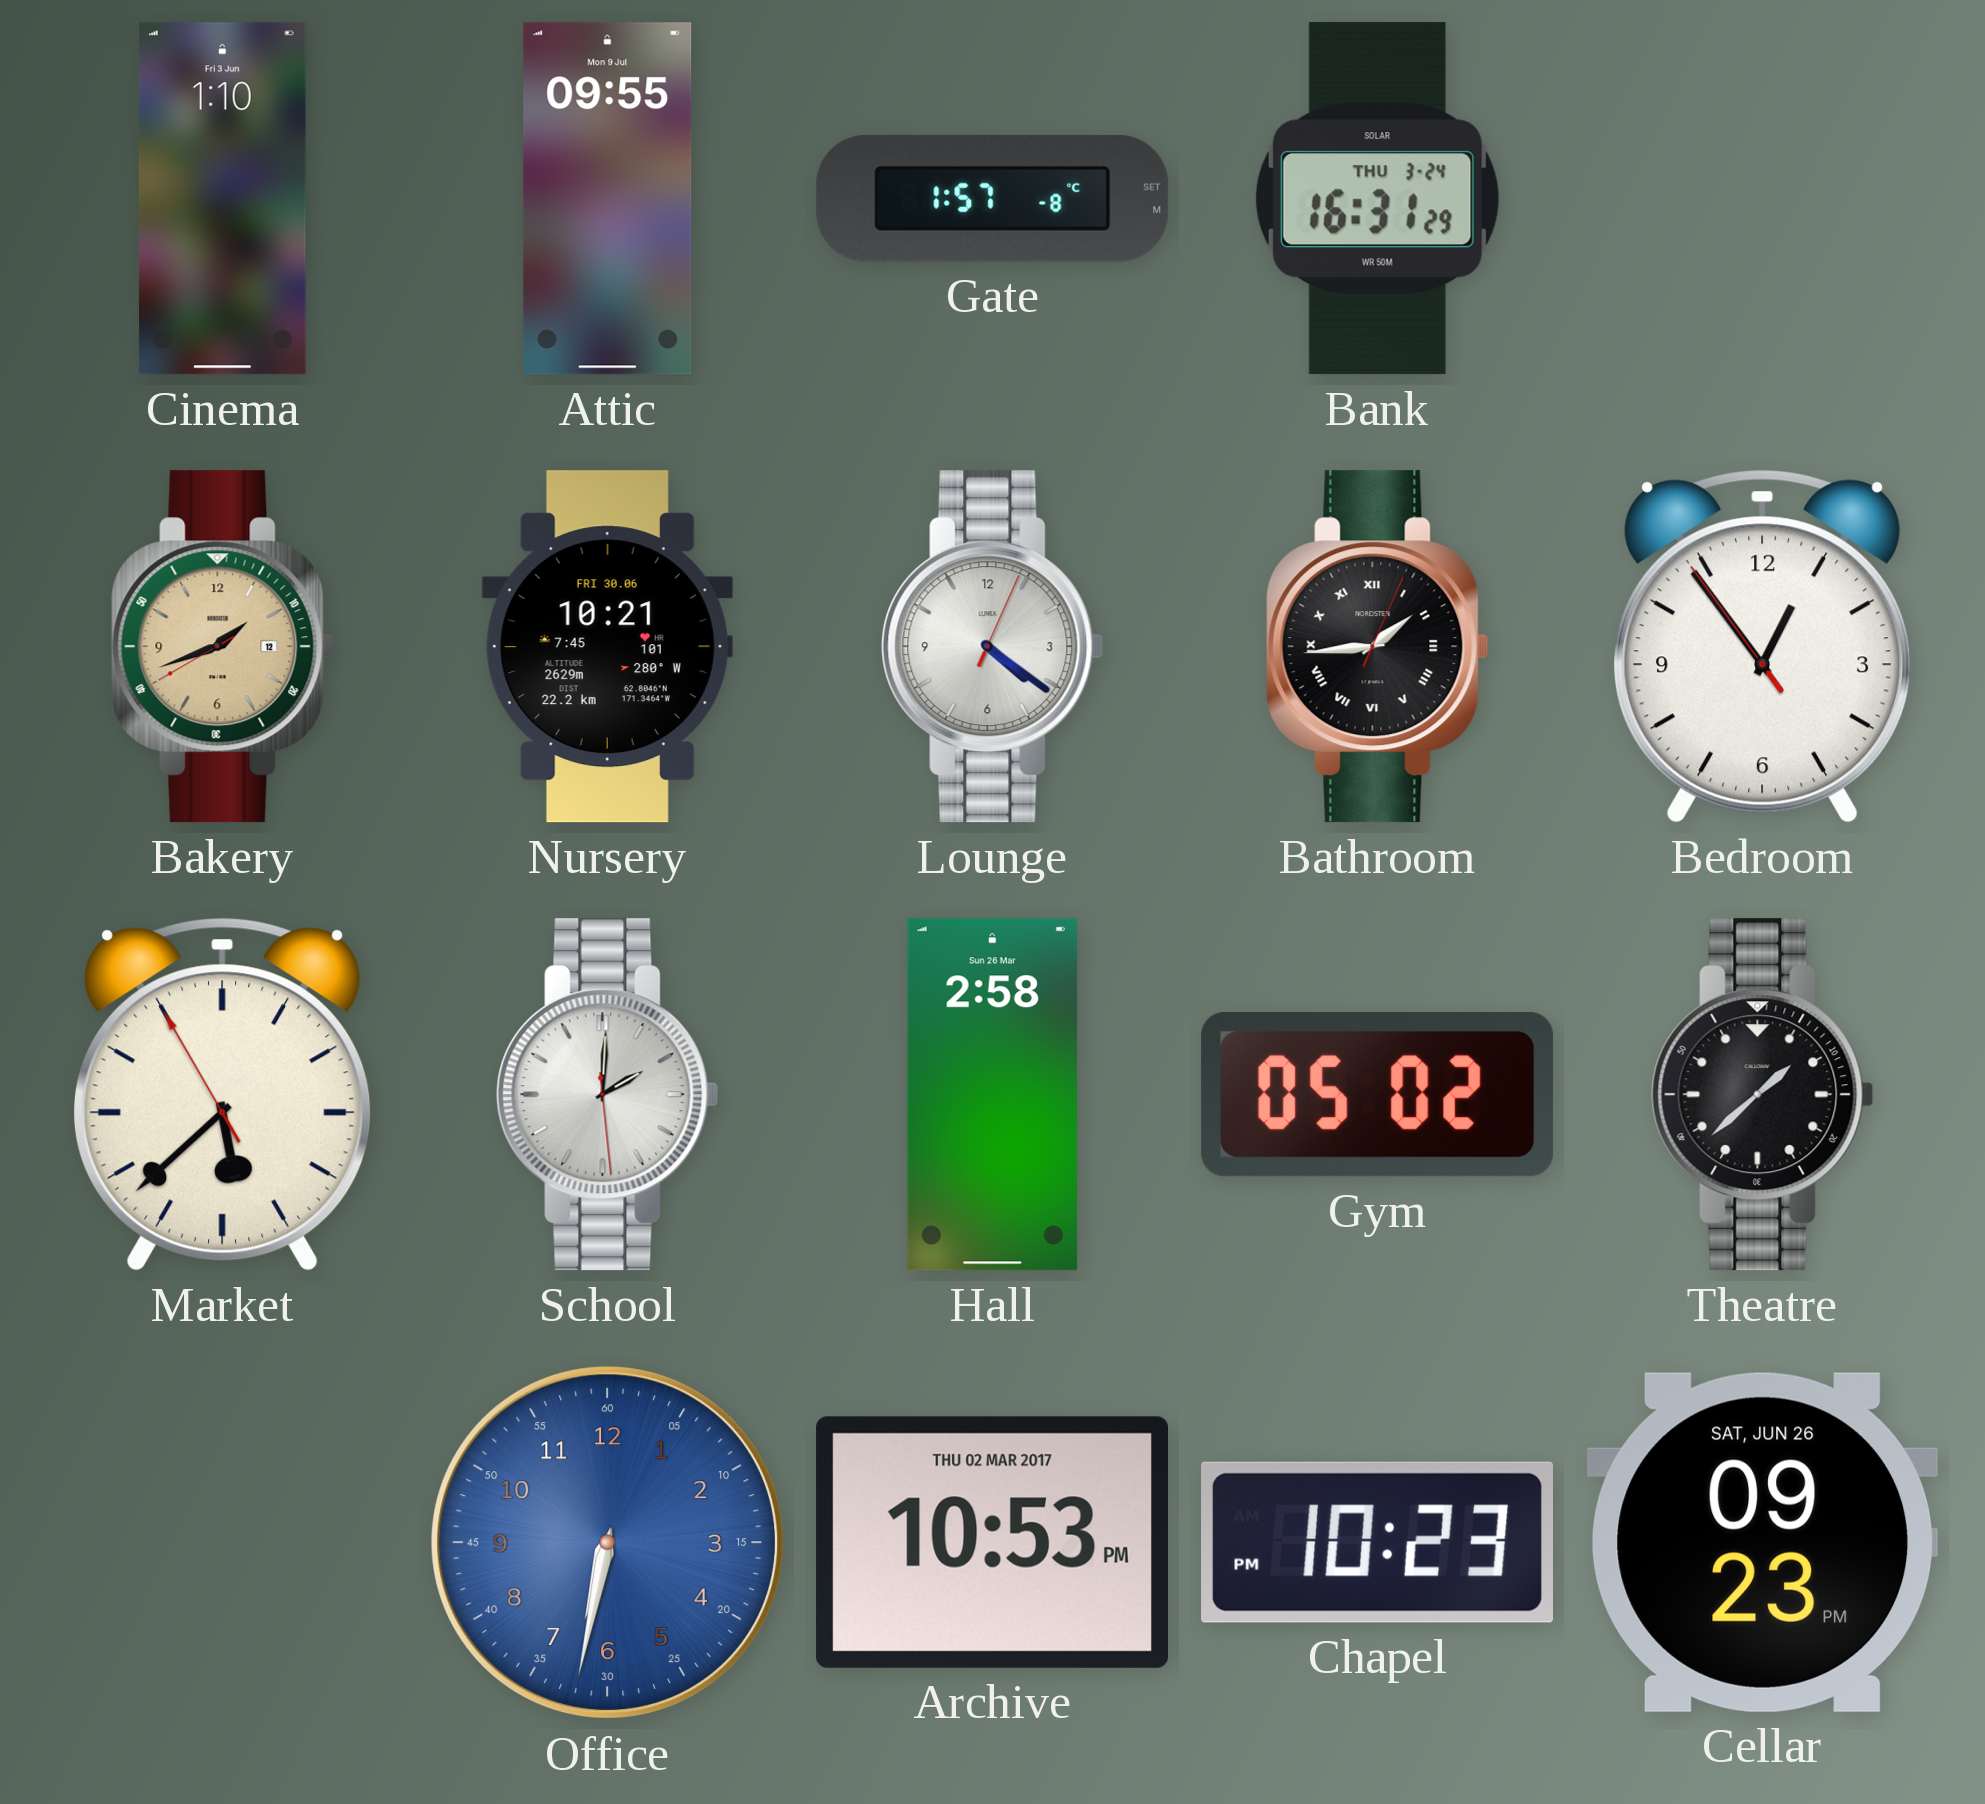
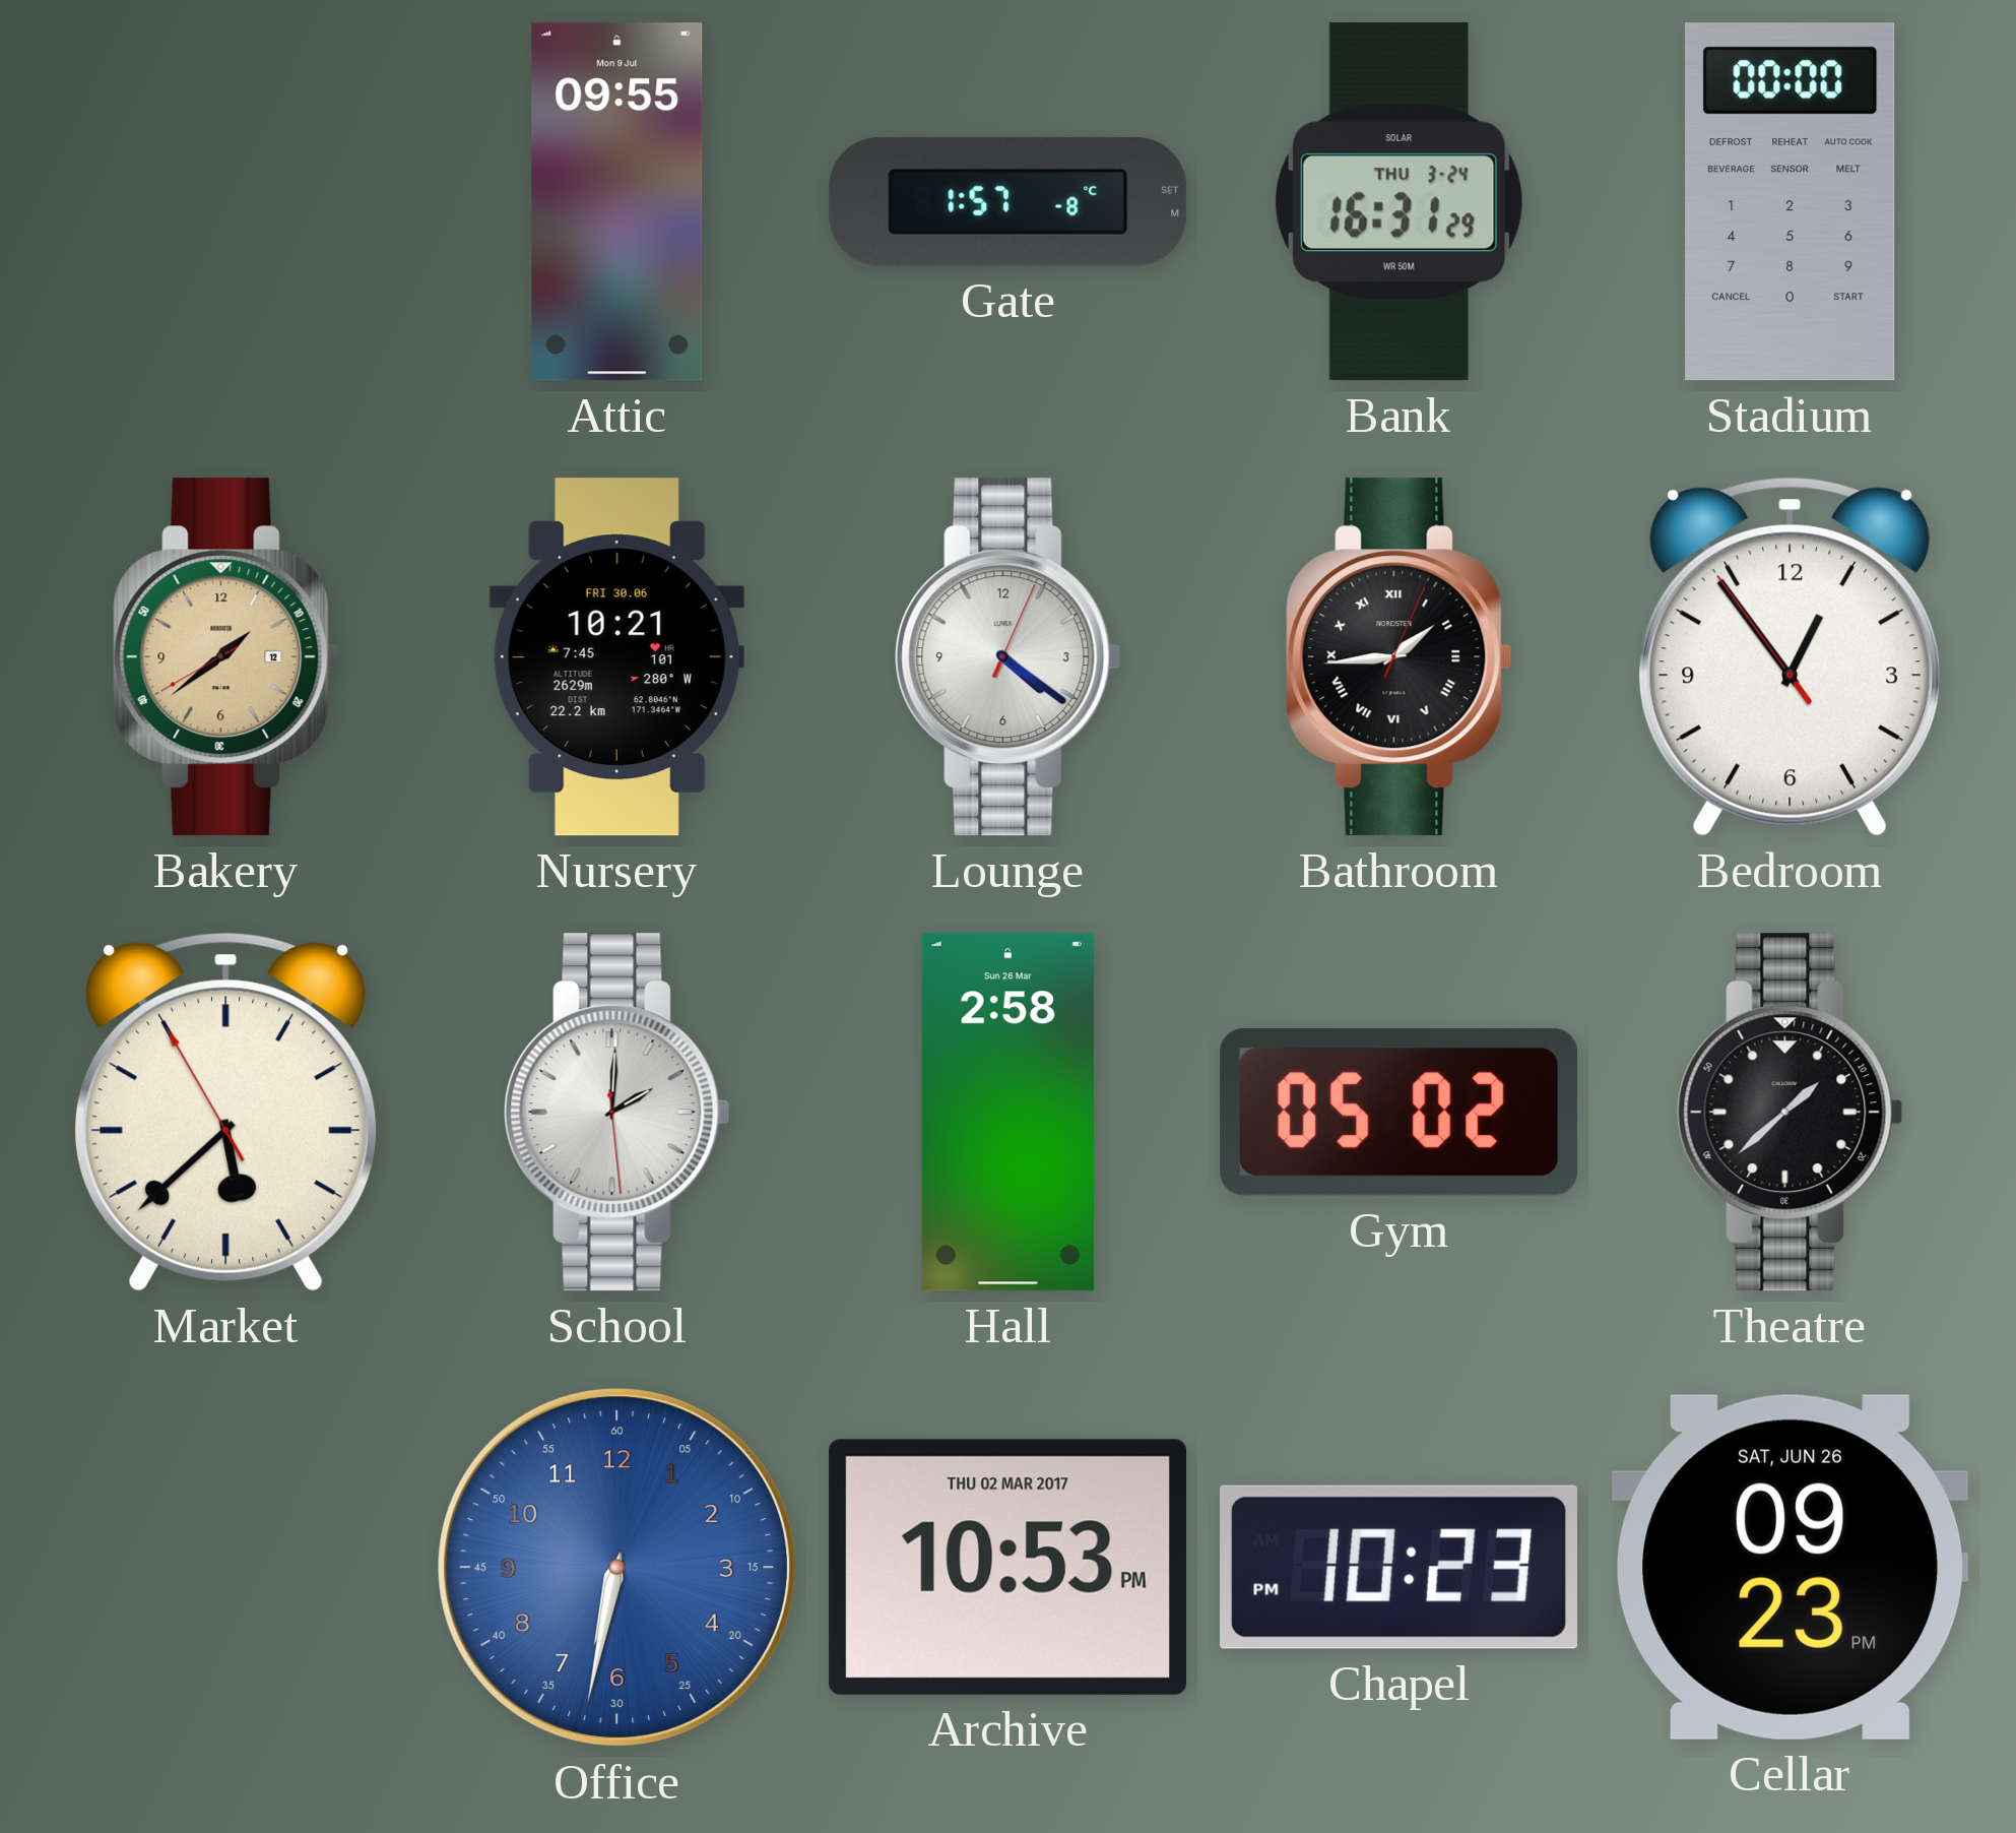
Cinema: 1:10 -> none (222, 199)
Stadium: none -> 00:00 (1791, 202)
Bakery: 1:41 -> 1:38 (226, 657)
